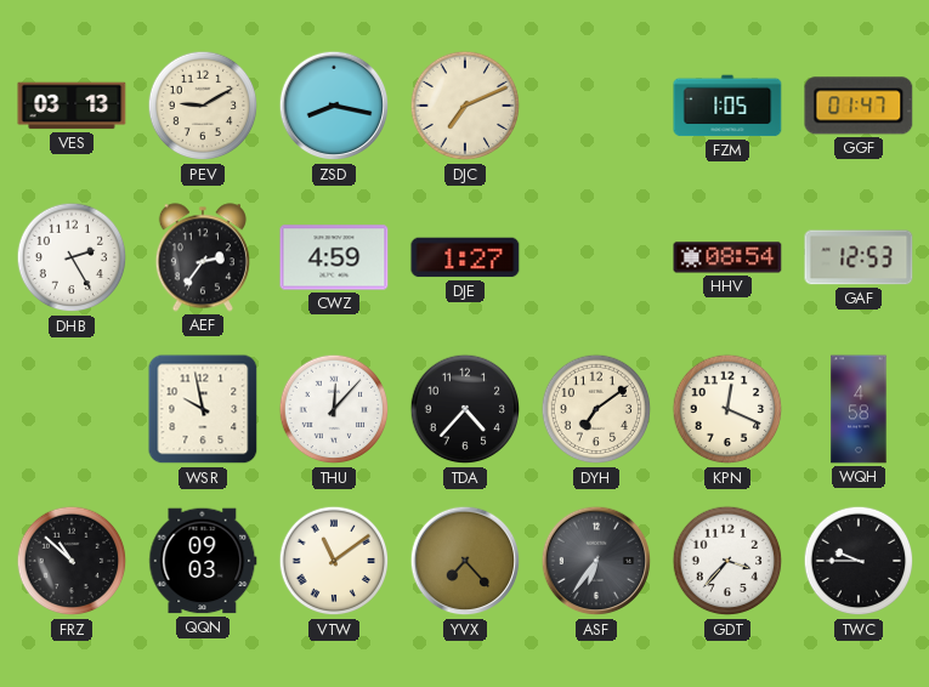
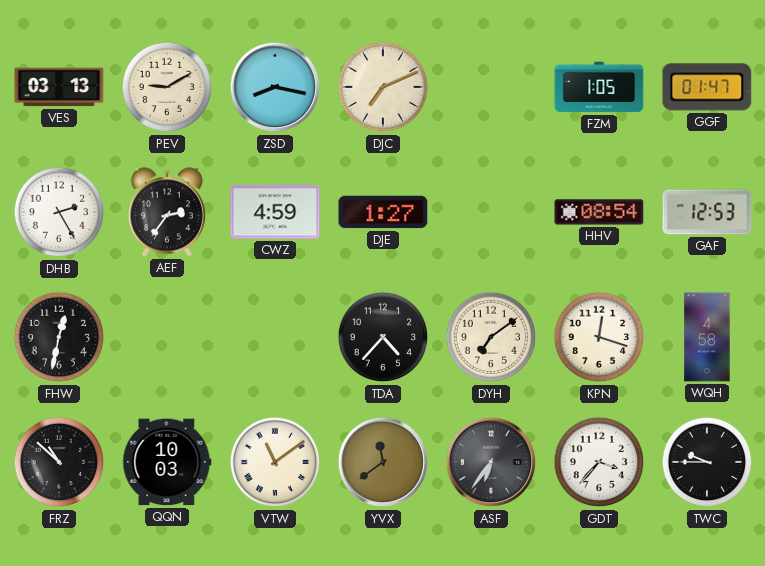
FHW: none -> 12:32 (59, 337)
WSR: 9:58 -> none (203, 409)
THU: 12:07 -> none (334, 409)
KPN: 12:19 -> 12:18 (599, 337)
QQN: 09:03 -> 10:03 (167, 462)
YVX: 7:23 -> 11:39 (383, 462)
